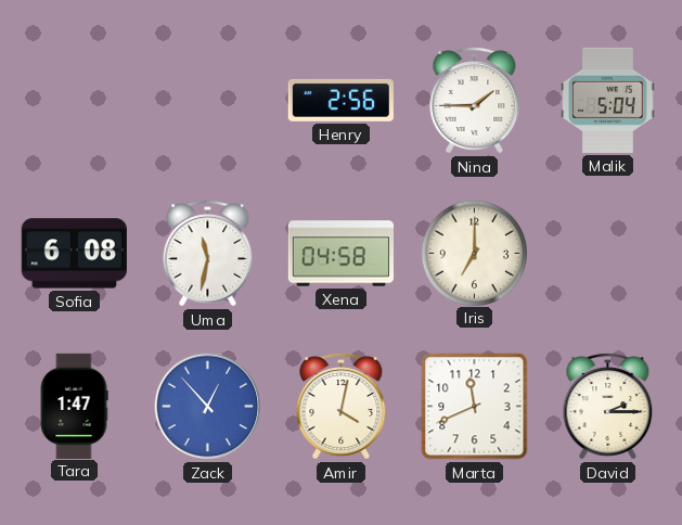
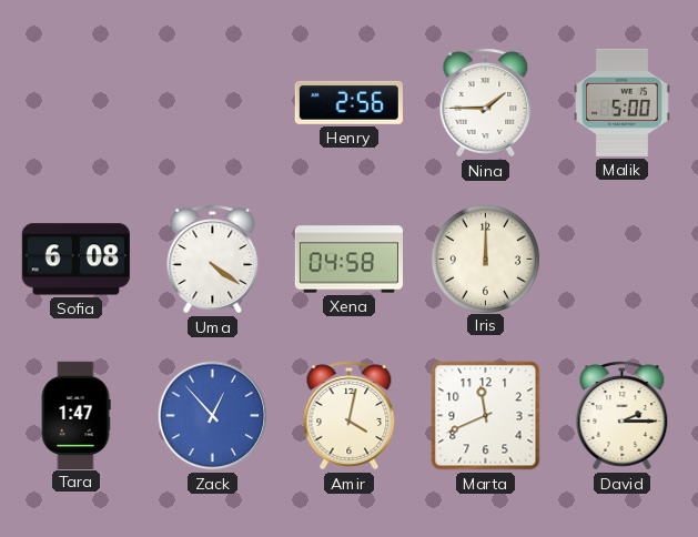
Malik: 5:04 -> 5:00 (623, 102)
Uma: 11:32 -> 4:21 (213, 260)
Iris: 7:00 -> 12:00 (485, 259)
